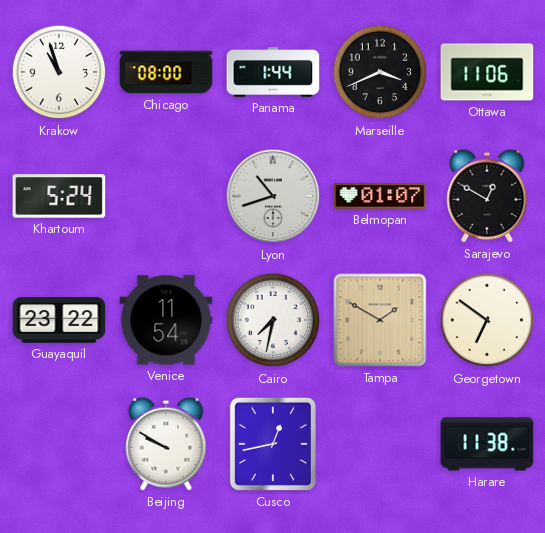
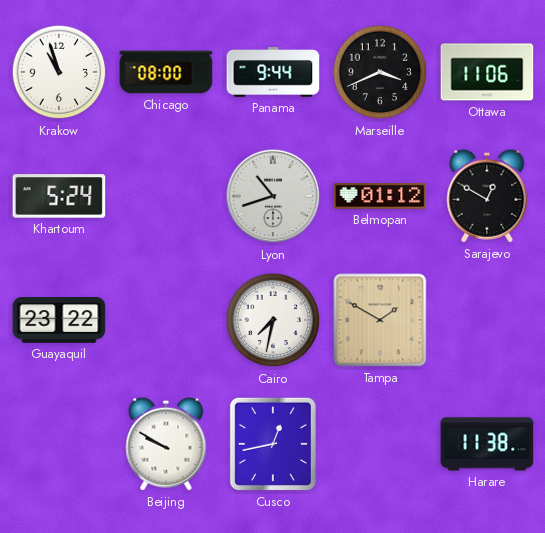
Panama: 1:44 -> 9:44 (273, 73)
Belmopan: 01:07 -> 01:12 (380, 197)
Venice: 11:54 -> none (166, 320)
Georgetown: 6:51 -> none (487, 320)
